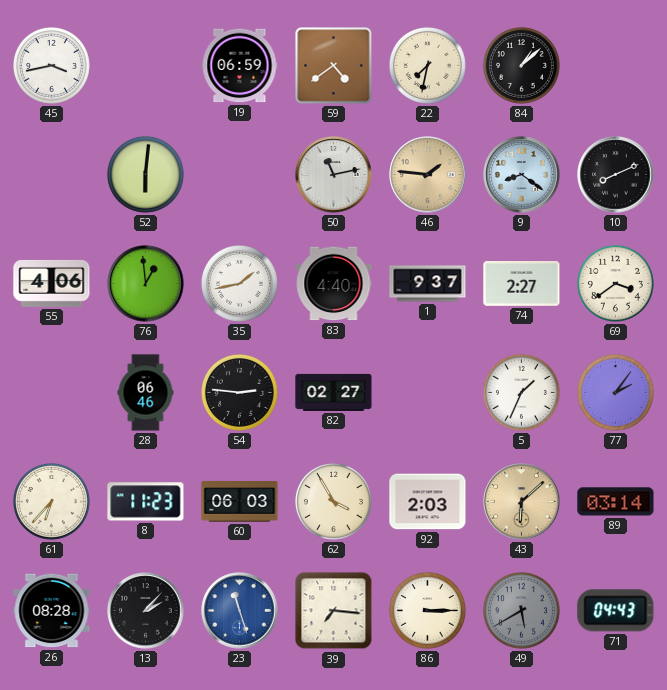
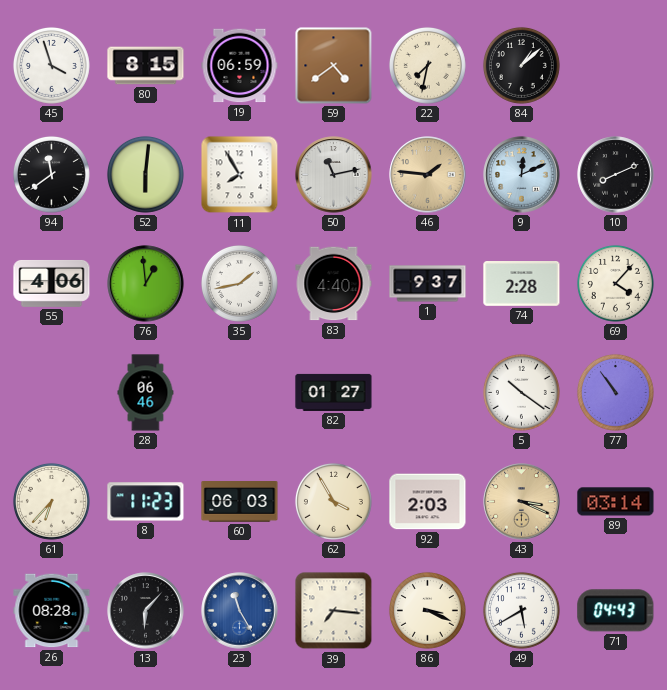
45: 3:43 -> 3:57 (51, 65)
80: none -> 8:15 (146, 66)
94: none -> 11:39 (51, 174)
11: none -> 7:55 (240, 175)
9: 8:21 -> 12:11 (522, 175)
74: 2:27 -> 2:28 (522, 284)
69: 3:39 -> 4:07 (615, 283)
54: 2:46 -> none (239, 392)
82: 02:27 -> 01:27 (334, 392)
5: 1:34 -> 10:21 (521, 392)
77: 2:06 -> 10:54 (615, 392)
43: 6:08 -> 3:19 (522, 502)
13: 2:07 -> 6:07 (146, 611)
23: 11:27 -> 11:25 (240, 611)
86: 3:15 -> 3:19 (427, 610)
49 dial: grey -> white (521, 610)
